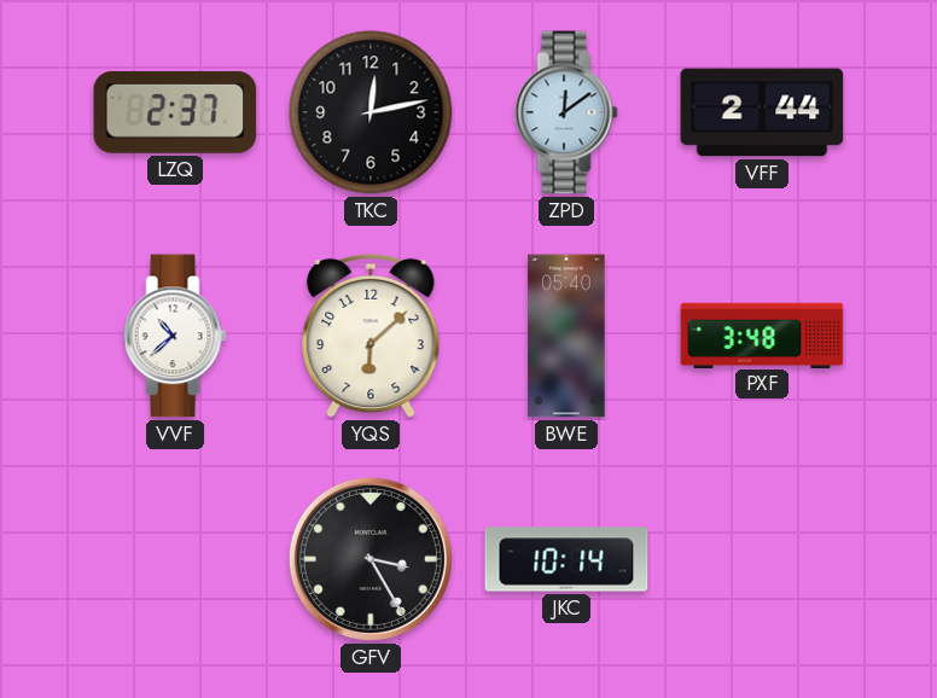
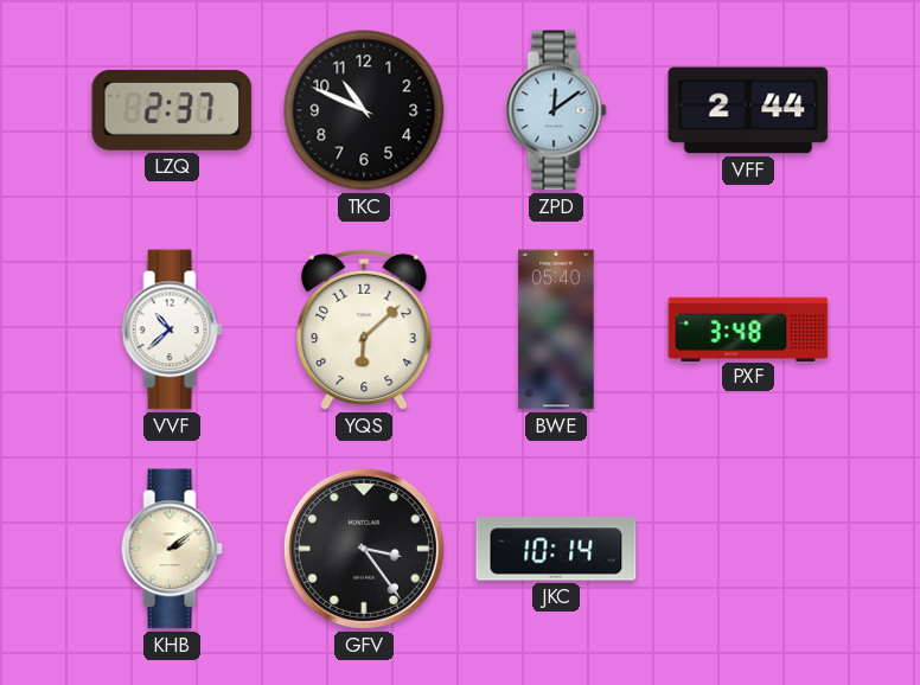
TKC: 12:13 -> 10:49 (364, 110)
KHB: none -> 2:09 (172, 549)
GFV: 3:25 -> 3:24 (364, 549)
